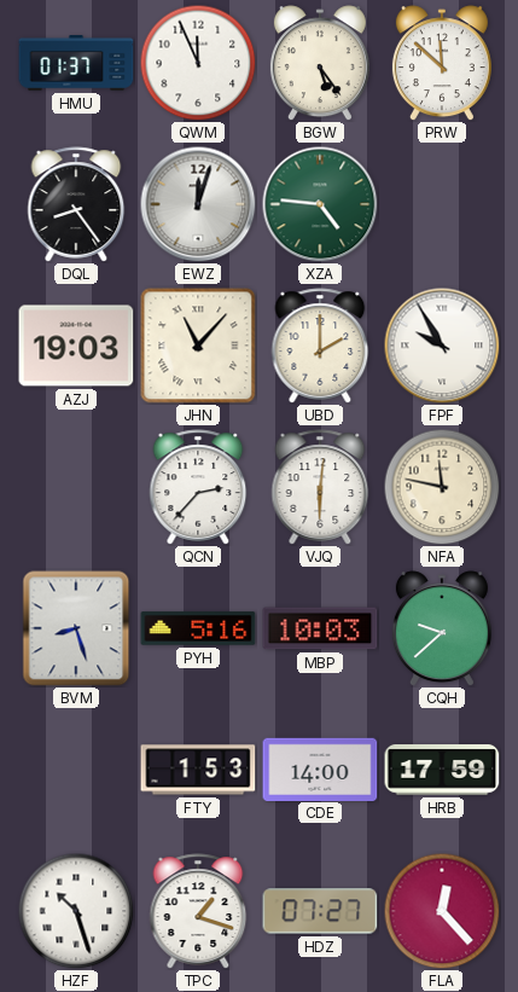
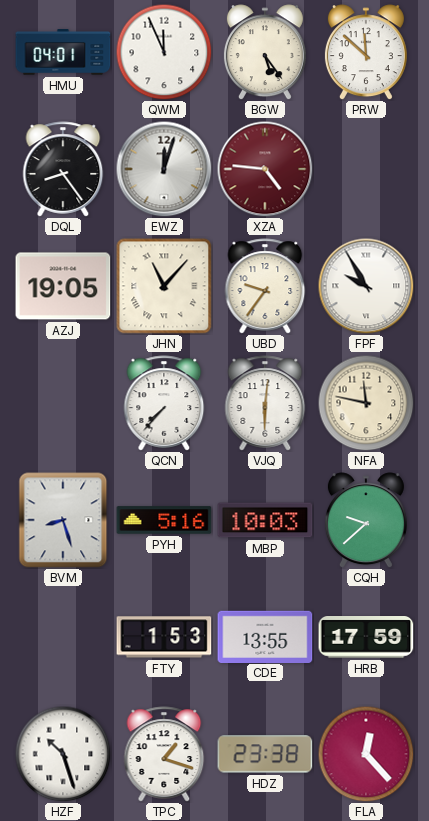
HMU: 01:37 -> 04:01 (63, 52)
XZA dial: green -> burgundy (265, 169)
AZJ: 19:03 -> 19:05 (63, 286)
UBD: 2:00 -> 9:36 (265, 286)
QCN: 2:37 -> 7:37 (164, 403)
CDE: 14:00 -> 13:55 (265, 636)
HDZ: 07:27 -> 23:38 (265, 754)
